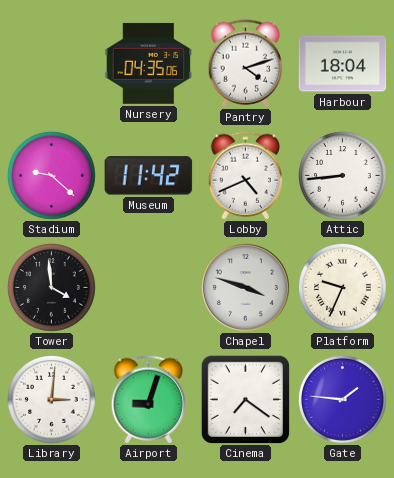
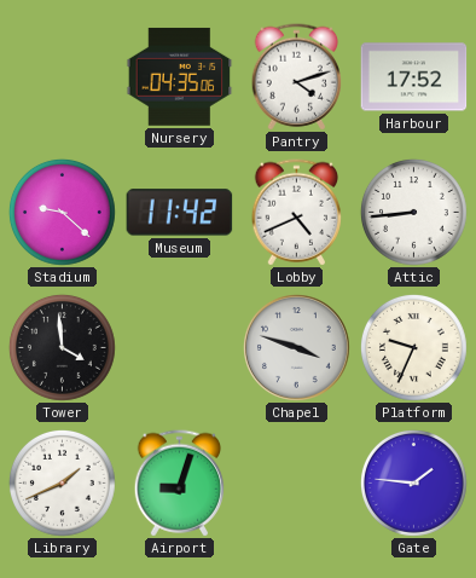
Harbour: 18:04 -> 17:52 (414, 77)
Library: 3:01 -> 1:41 (62, 482)
Cinema: 7:21 -> none (245, 399)
